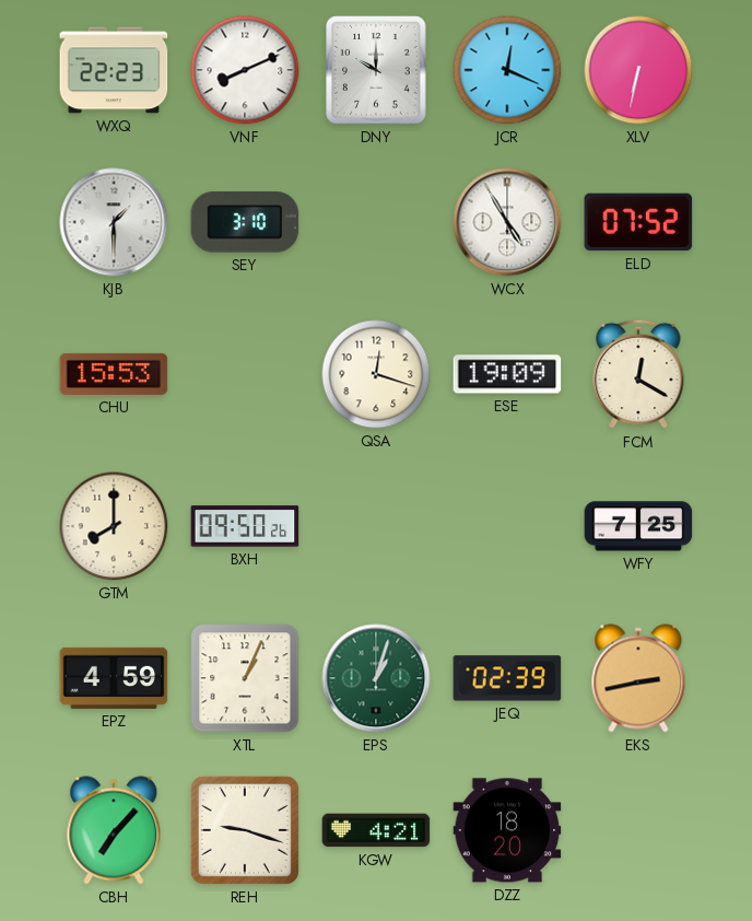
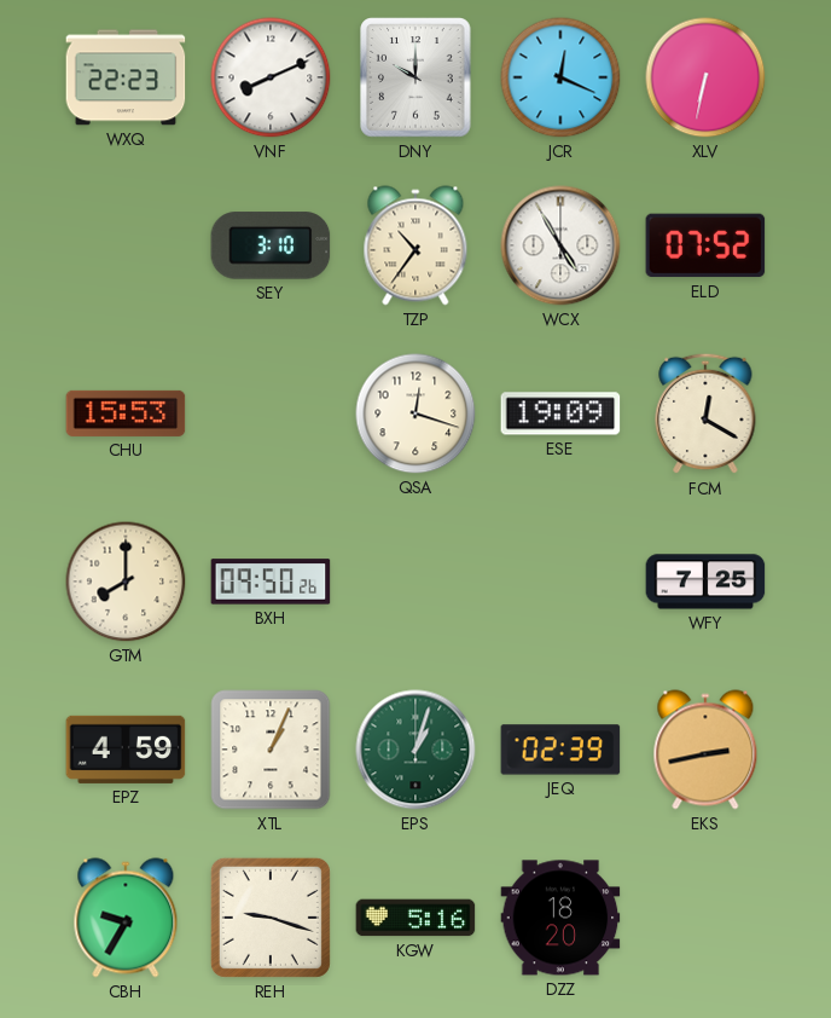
KJB: 1:30 -> none (114, 222)
TZP: none -> 10:36 (415, 245)
CBH: 7:07 -> 9:35 (126, 918)
KGW: 4:21 -> 5:16 (415, 918)
